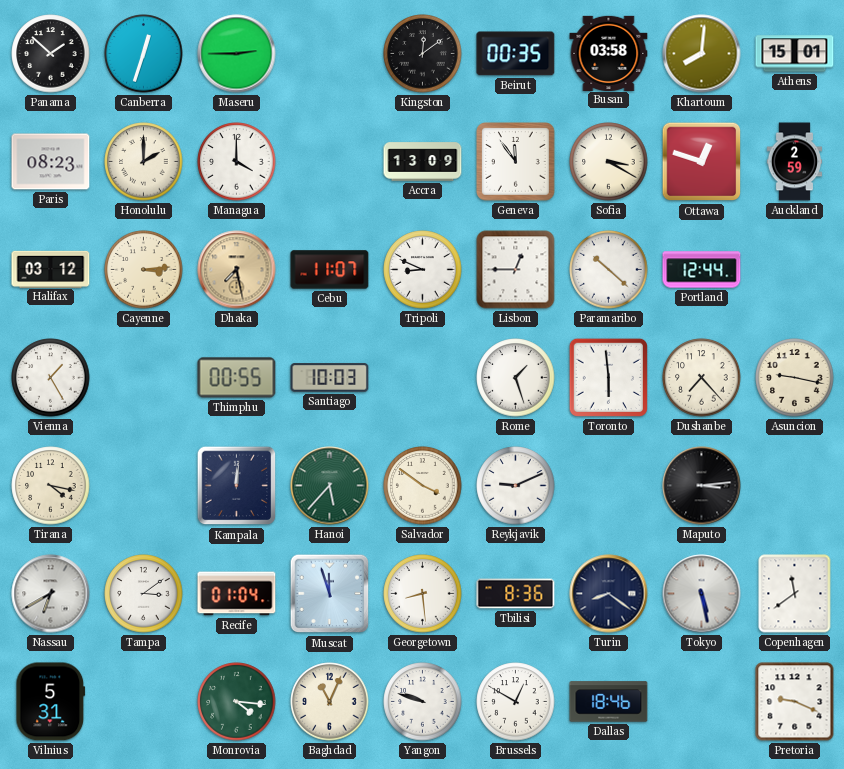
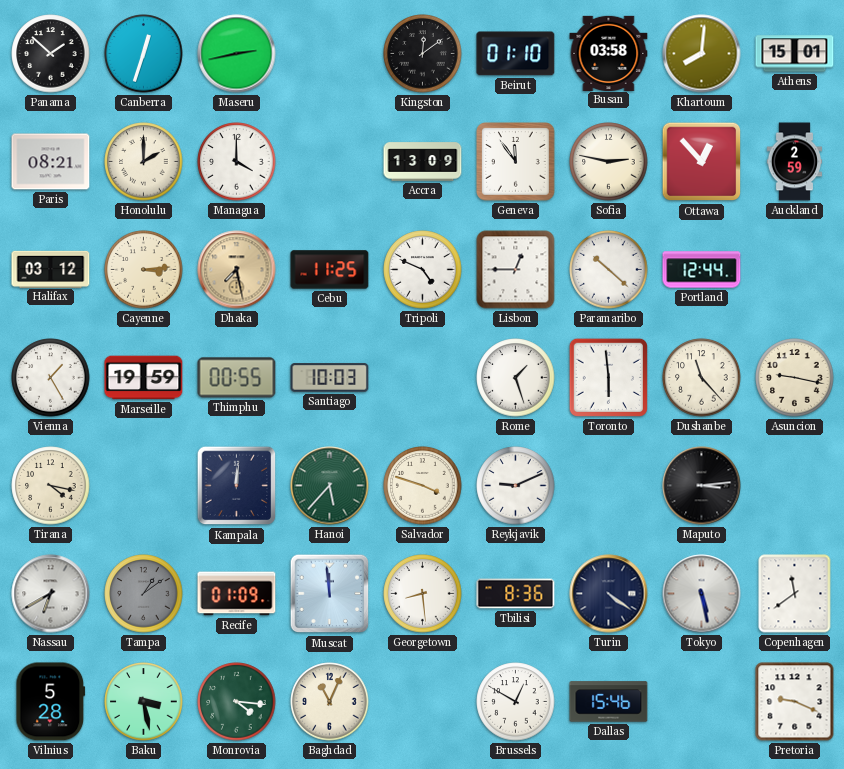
Maseru: 2:45 -> 2:43 (237, 54)
Beirut: 00:35 -> 01:10 (516, 54)
Paris: 08:23 -> 08:21 (51, 162)
Sofia: 3:20 -> 2:47 (609, 162)
Ottawa: 12:48 -> 12:53 (702, 162)
Cebu: 11:07 -> 11:25 (330, 270)
Tripoli: 8:49 -> 4:49 (423, 270)
Marseille: none -> 19:59 (144, 378)
Dushanbe: 7:23 -> 11:23 (702, 378)
Salvador: 3:51 -> 3:48 (423, 486)
Tampa: 3:09 -> 1:09 (144, 594)
Tampa dial: white -> grey (144, 594)
Recife: 01:04 -> 01:09 (237, 594)
Muscat: 11:57 -> 11:59 (330, 594)
Turin: 8:21 -> 4:21 (609, 594)
Vilnius: 5:31 -> 5:28 (51, 702)
Baku: none -> 3:28 (144, 702)
Yangon: 9:48 -> none (423, 702)
Dallas: 18:46 -> 15:46 (609, 702)
